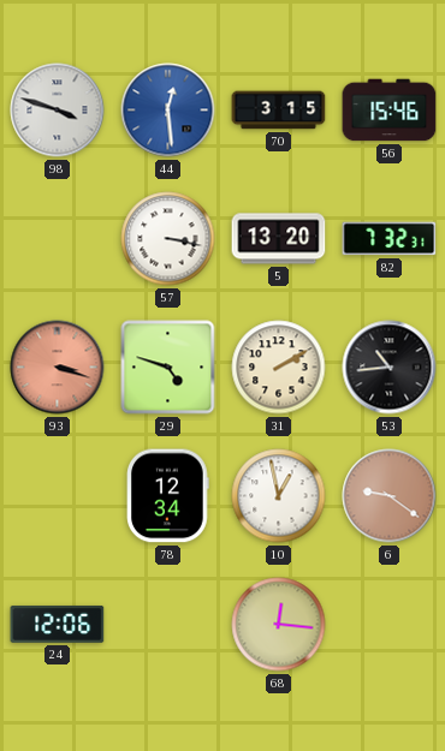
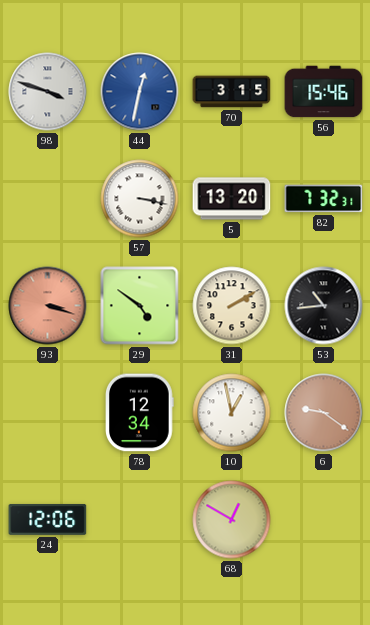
44: 12:29 -> 12:32 (140, 92)
29: 4:48 -> 4:51 (140, 306)
68: 12:16 -> 12:50 (232, 520)
